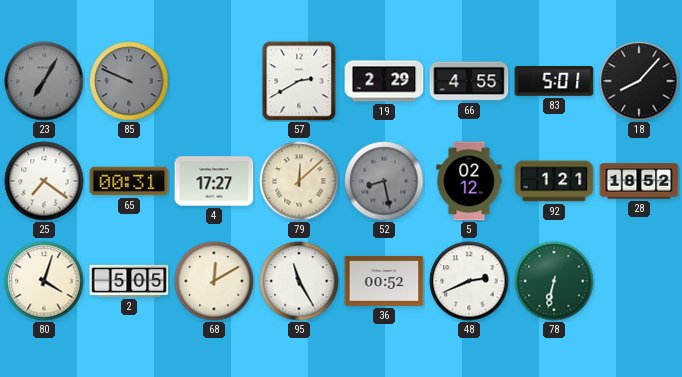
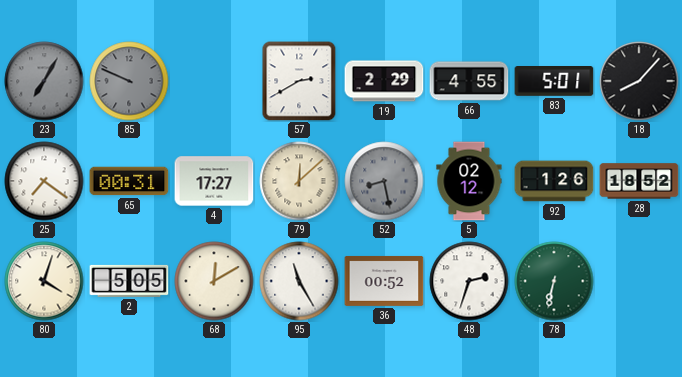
92: 1:21 -> 1:26 (554, 181)
48: 2:41 -> 2:33 (469, 281)
